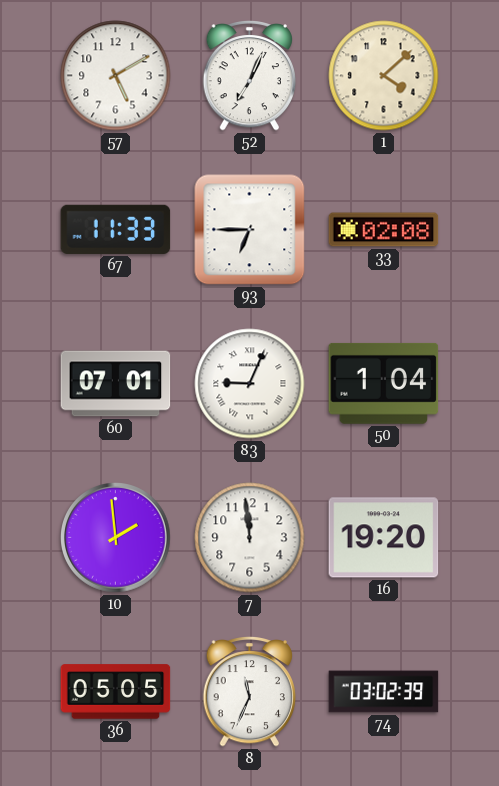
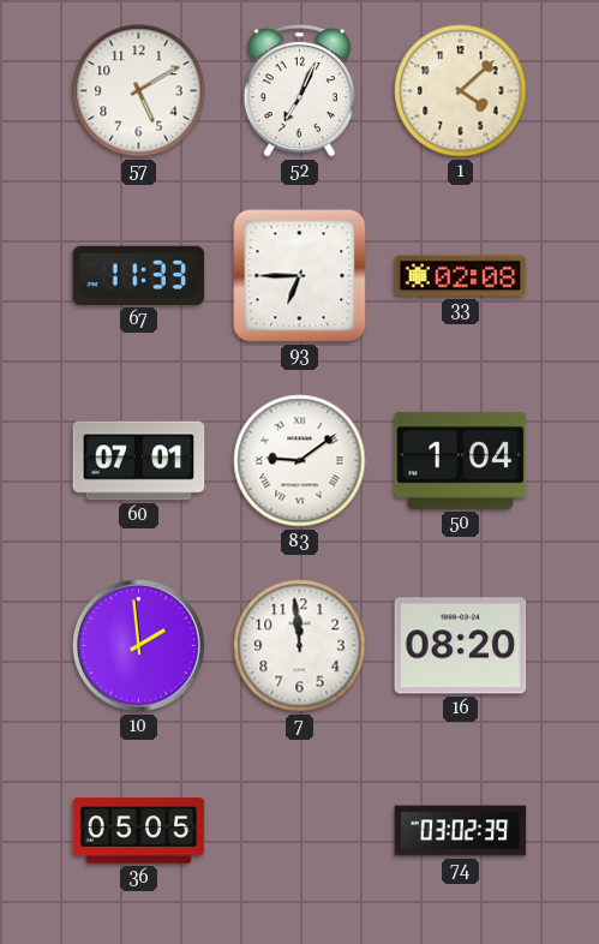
83: 9:04 -> 9:09 (300, 461)
16: 19:20 -> 08:20 (461, 646)
8: 11:34 -> none (249, 691)
